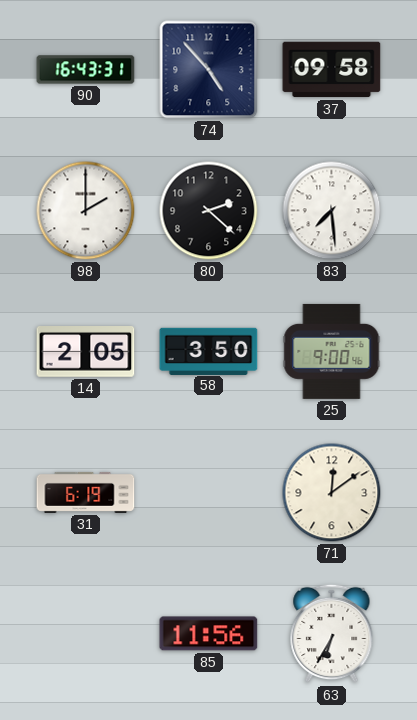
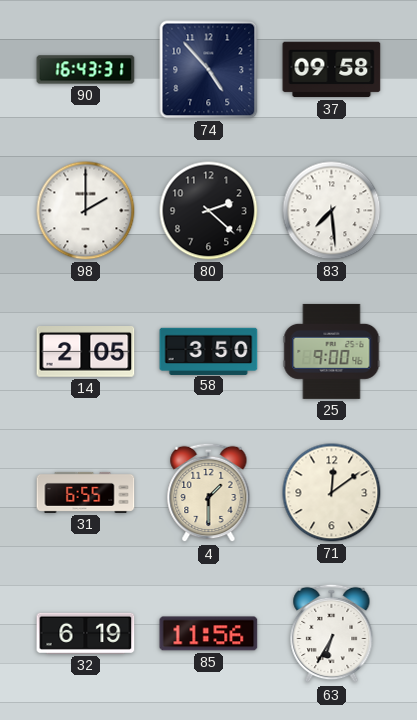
31: 6:19 -> 6:55 (86, 492)
4: none -> 1:30 (209, 493)
32: none -> 6:19 (86, 633)
